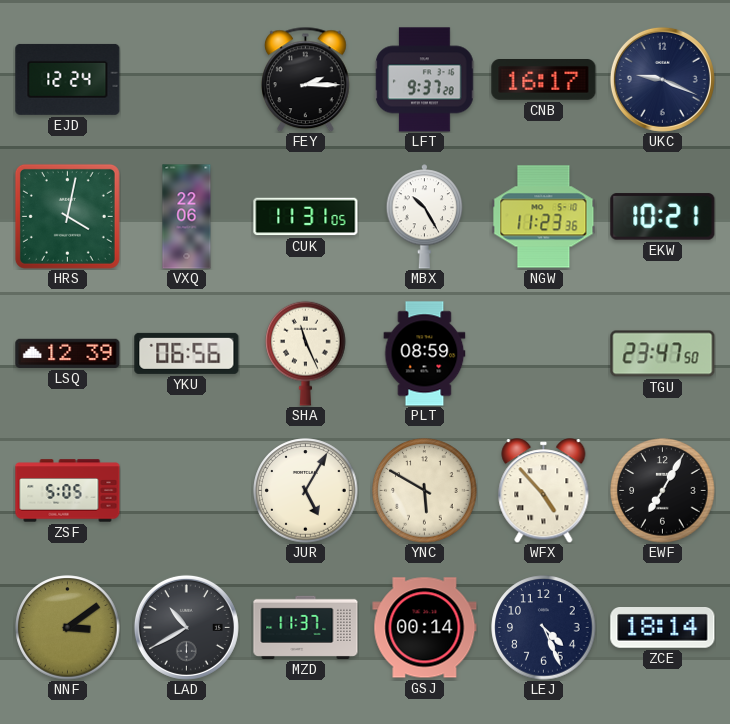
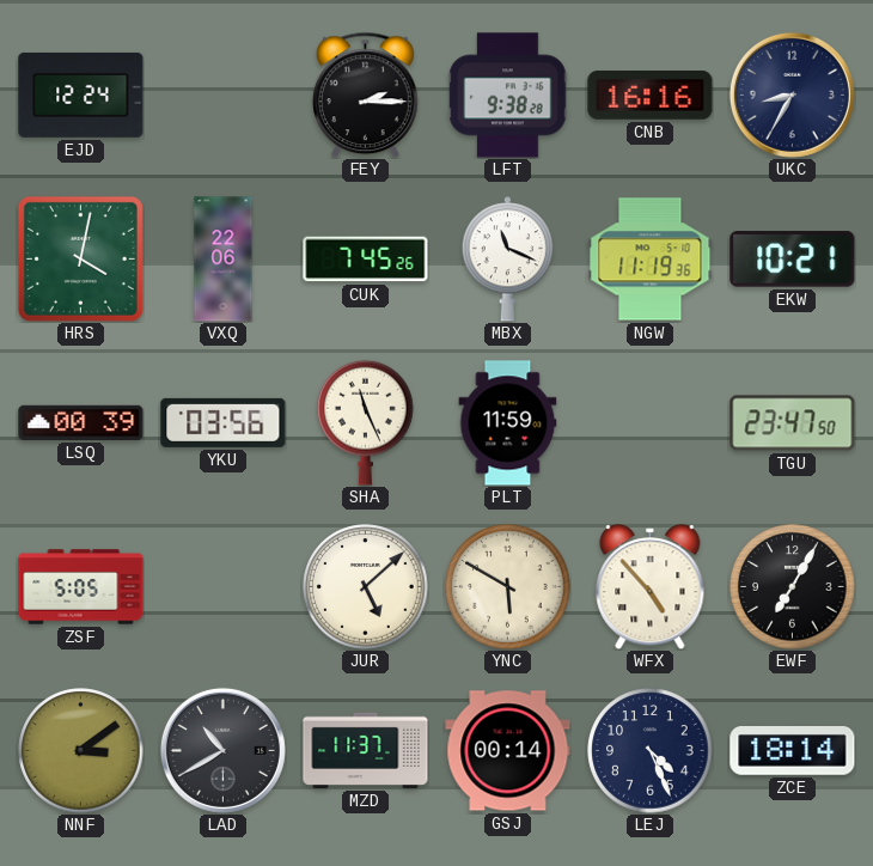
LFT: 9:37 -> 9:38 (508, 96)
CNB: 16:17 -> 16:16 (651, 96)
UKC: 9:19 -> 8:35 (792, 94)
CUK: 11:31 -> 7:45 (366, 260)
MBX: 10:25 -> 11:19 (508, 260)
NGW: 11:23 -> 11:19 (651, 260)
LSQ: 12:39 -> 00:39 (81, 422)
YKU: 06:56 -> 03:56 (224, 422)
PLT: 08:59 -> 11:59 (508, 423)
JUR: 5:05 -> 5:08 (366, 587)
